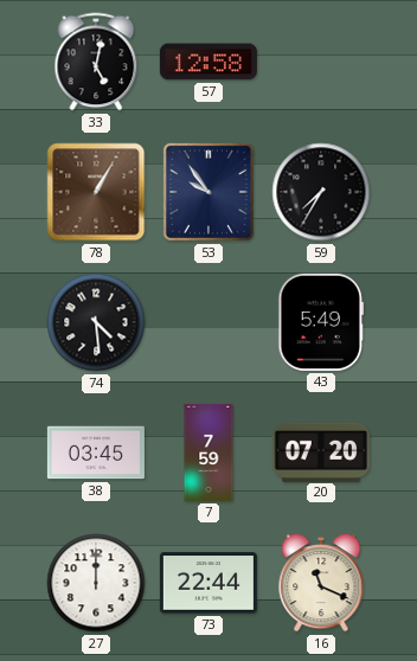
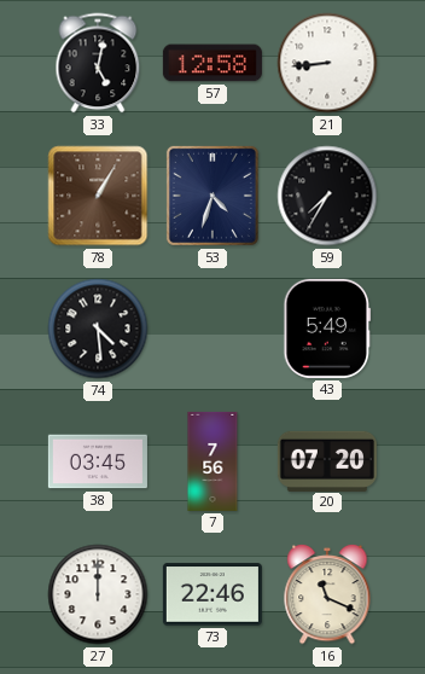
21: none -> 8:44 (327, 63)
53: 9:54 -> 4:33 (212, 196)
7: 7:59 -> 7:56 (212, 461)
73: 22:44 -> 22:46 (212, 594)
